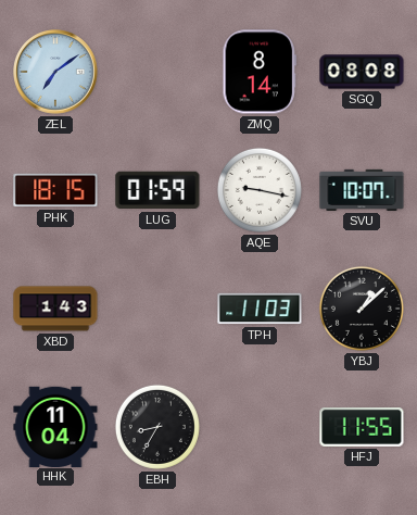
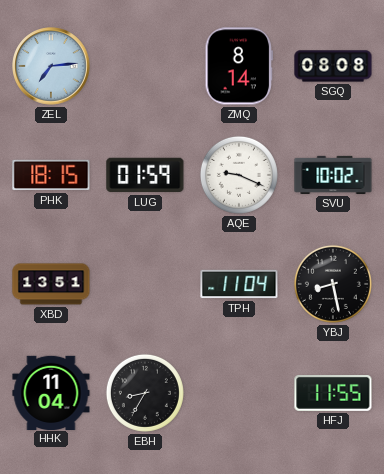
ZEL: 7:09 -> 7:14 (51, 66)
AQE: 9:17 -> 9:19 (239, 175)
SVU: 10:07 -> 10:02 (333, 175)
XBD: 1:43 -> 13:51 (51, 284)
TPH: 11:03 -> 11:04 (239, 284)
YBJ: 1:08 -> 8:28 (333, 284)
